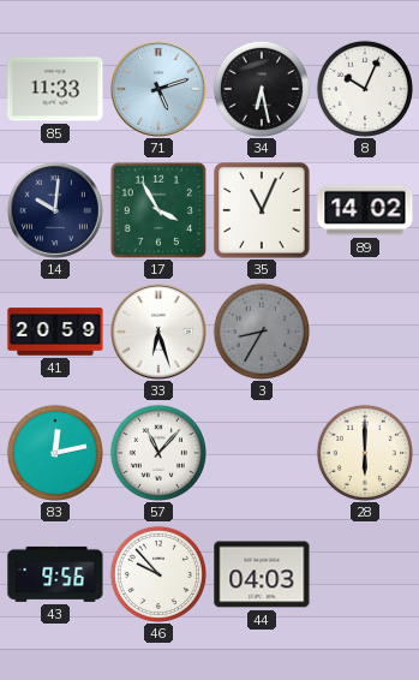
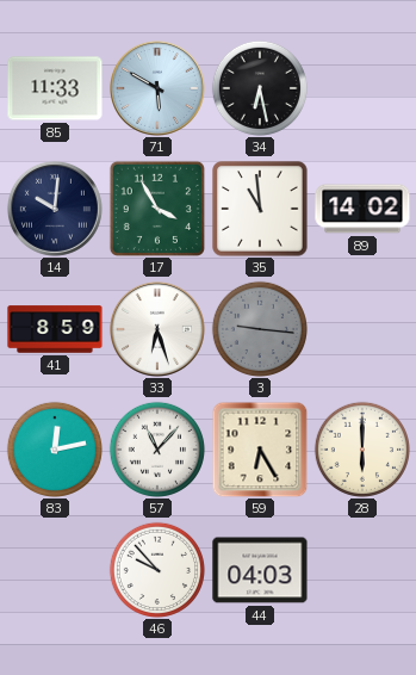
71: 5:12 -> 5:50 (157, 88)
8: 10:04 -> none (365, 89)
35: 11:04 -> 10:59 (260, 209)
41: 20:59 -> 8:59 (55, 329)
3: 8:35 -> 9:16 (260, 329)
59: none -> 6:25 (260, 450)
43: 9:56 -> none (55, 574)
